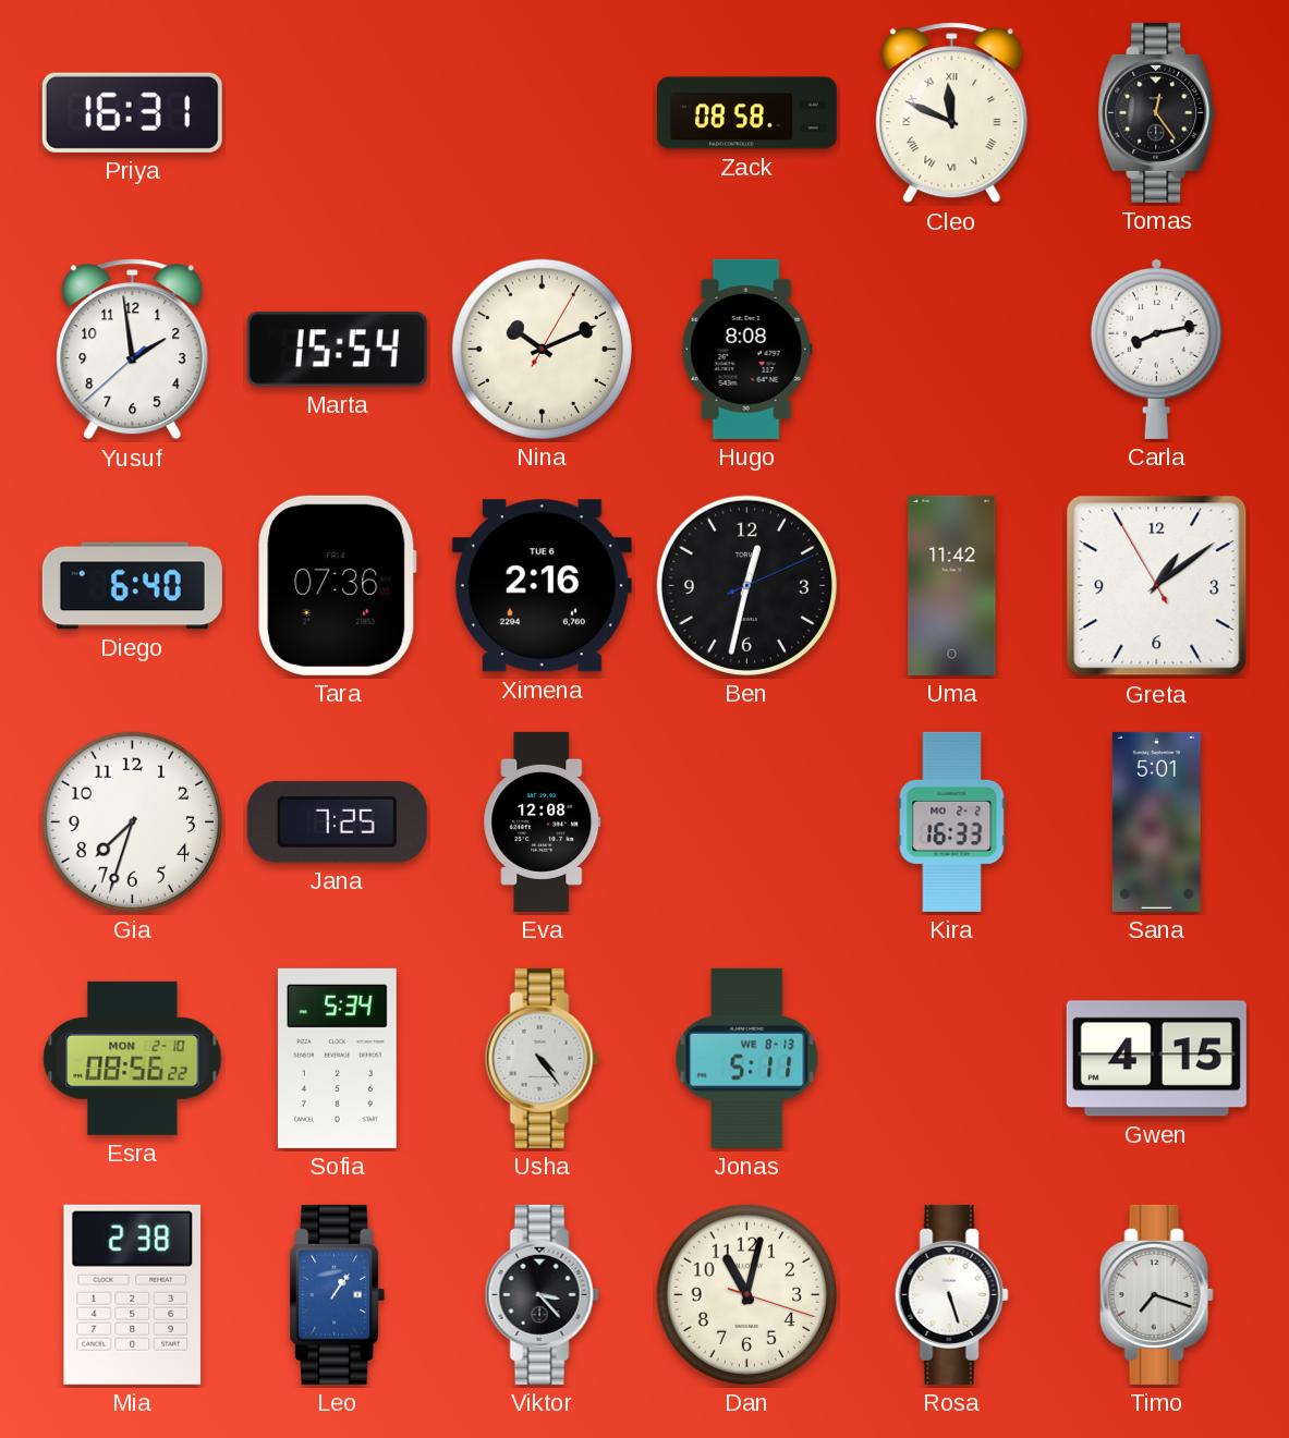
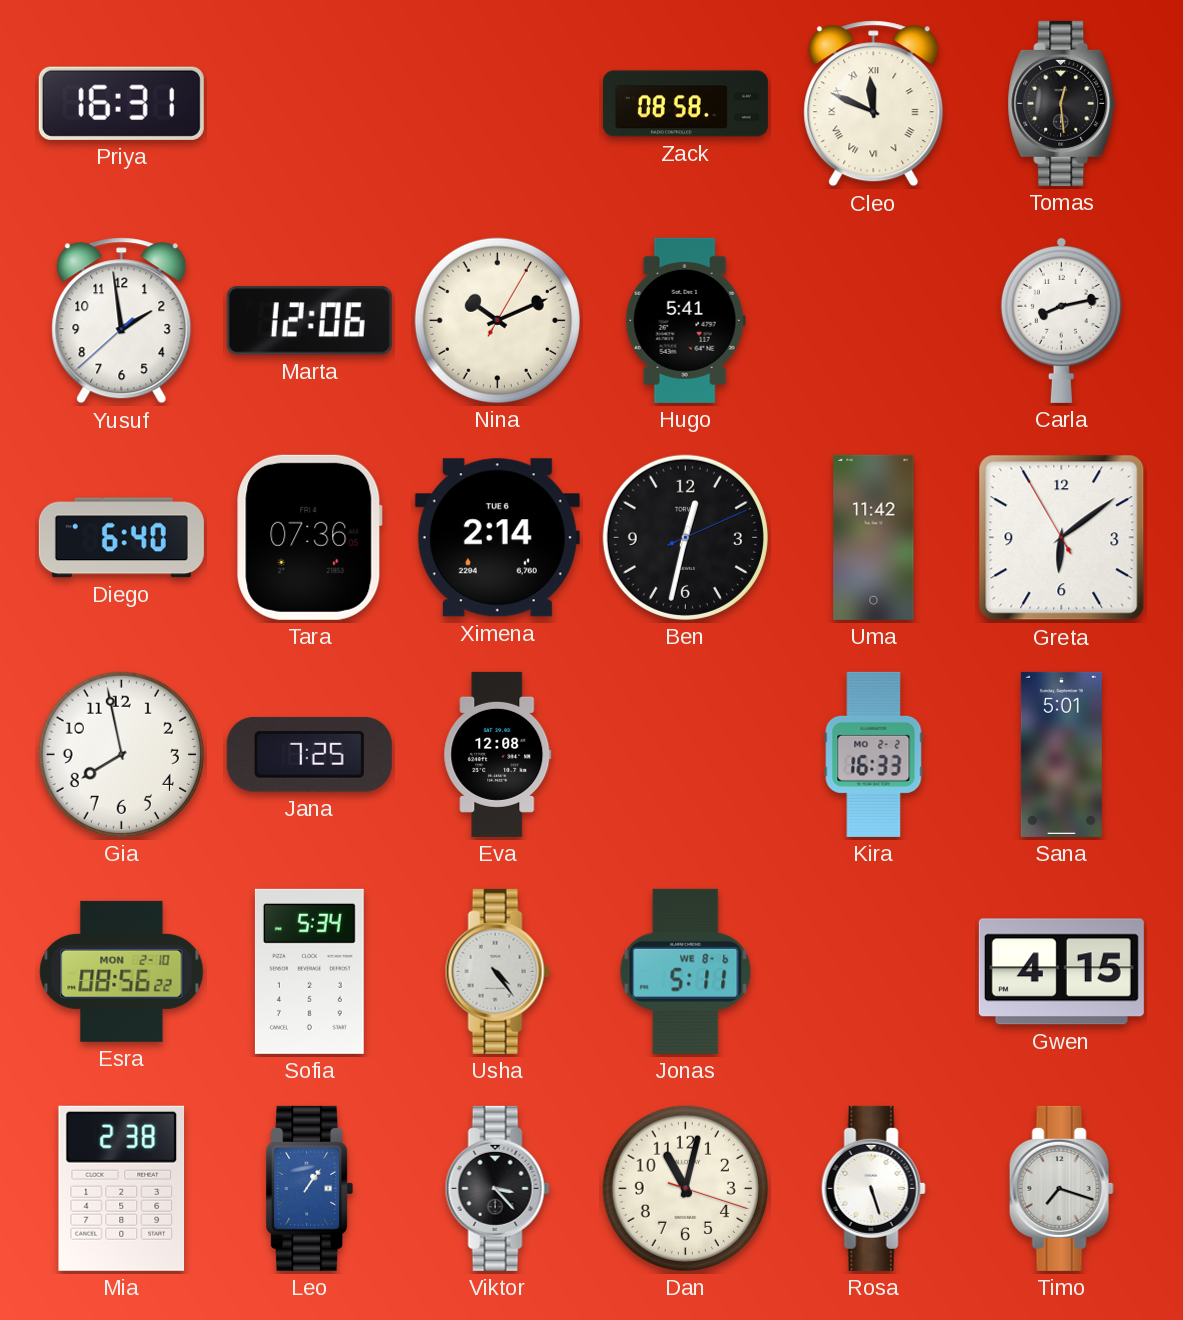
Tomas: 12:24 -> 12:29 (1062, 103)
Marta: 15:54 -> 12:06 (309, 321)
Hugo: 8:08 -> 5:41 (685, 320)
Ximena: 2:16 -> 2:14 (497, 538)
Greta: 1:08 -> 6:08 (1062, 538)
Gia: 7:33 -> 7:58 (121, 754)
Jonas date: WE 8-13 -> WE 8-6 (686, 971)
